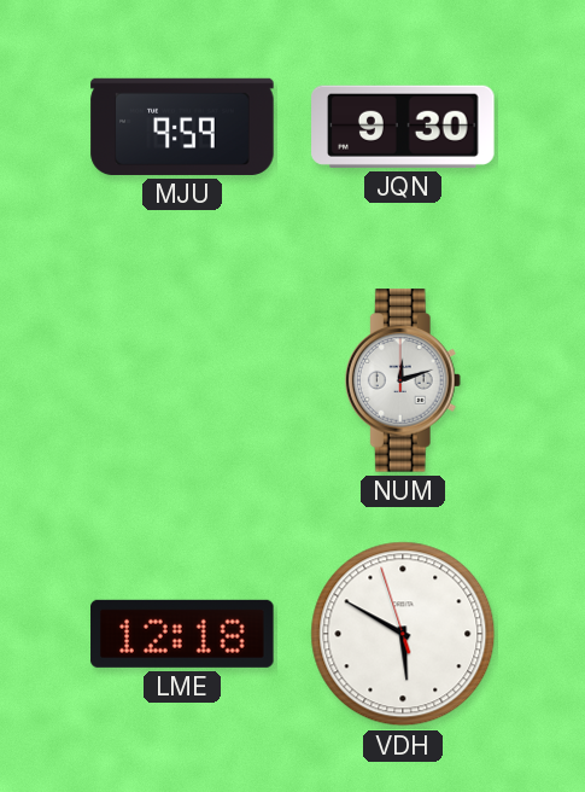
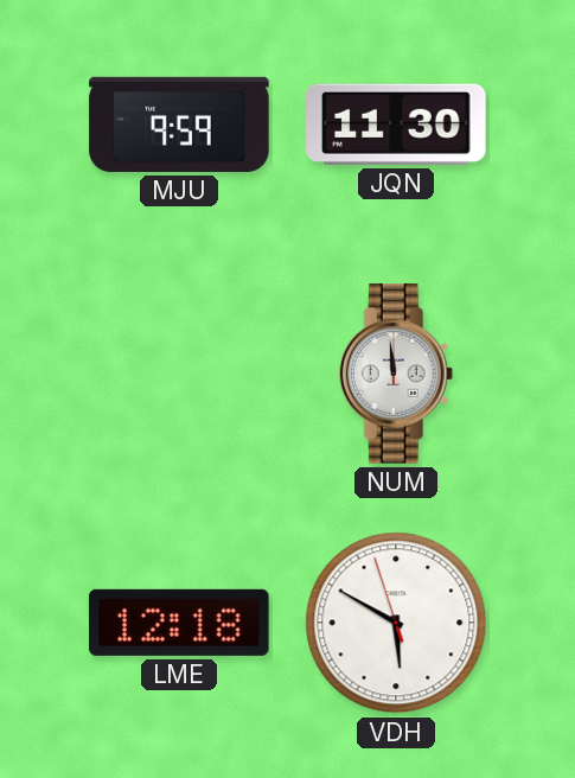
JQN: 9:30 -> 11:30 (396, 125)
NUM: 12:12 -> 11:59 (396, 374)
